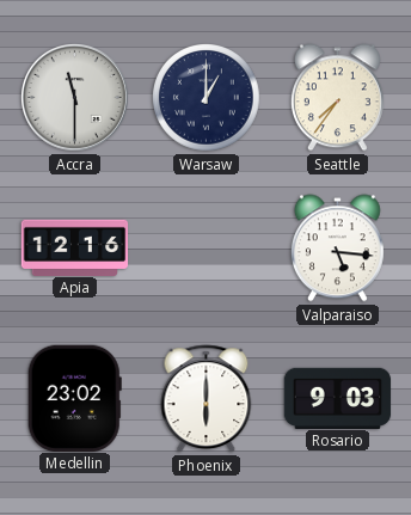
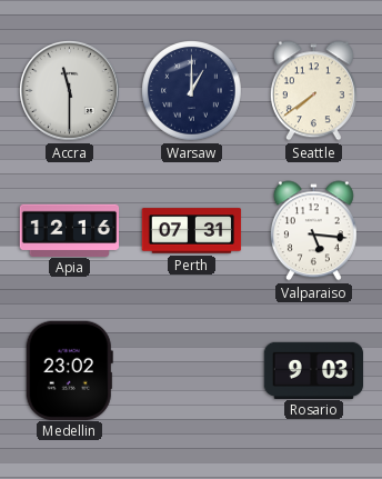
Seattle: 7:36 -> 7:39 (313, 91)
Perth: none -> 07:31 (192, 231)
Phoenix: 6:00 -> none (207, 399)
